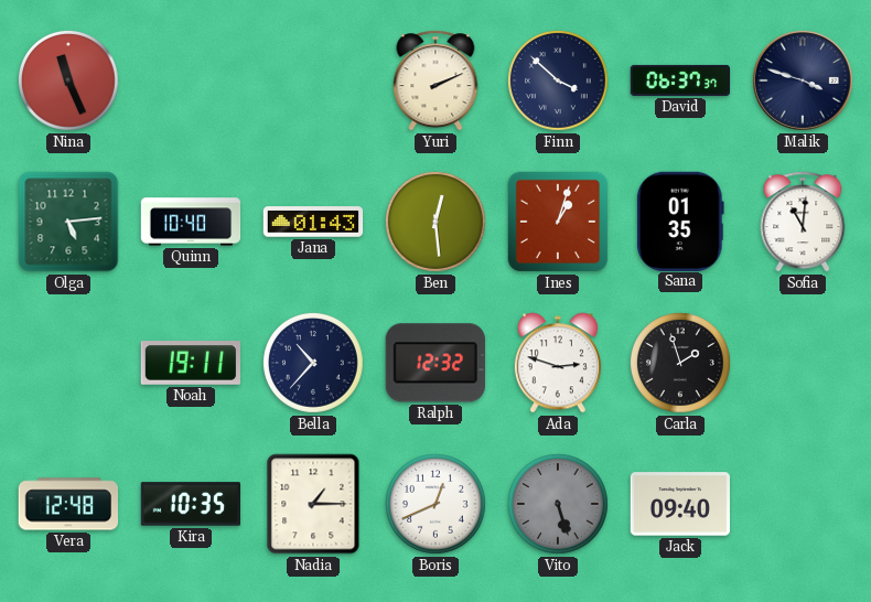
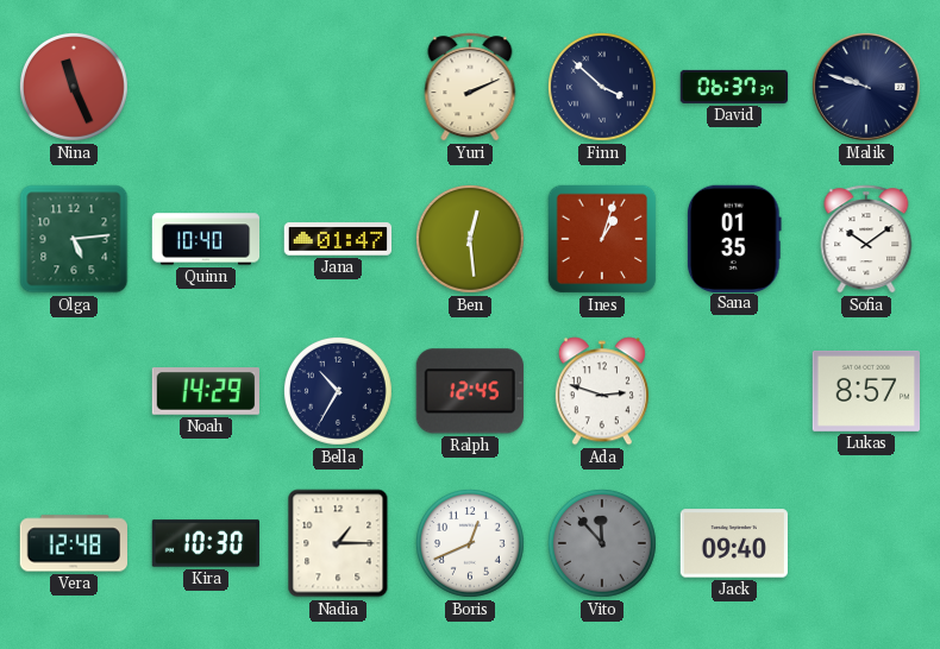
Malik: 3:48 -> 9:48 (866, 87)
Jana: 01:43 -> 01:47 (338, 239)
Sofia: 11:01 -> 10:09 (866, 239)
Noah: 19:11 -> 14:29 (205, 391)
Bella: 10:37 -> 10:35 (338, 391)
Ralph: 12:32 -> 12:45 (470, 391)
Carla: 1:57 -> none (680, 363)
Lukas: none -> 8:57 (865, 391)
Kira: 10:35 -> 10:30 (205, 543)
Vito: 5:27 -> 11:53 (602, 543)
